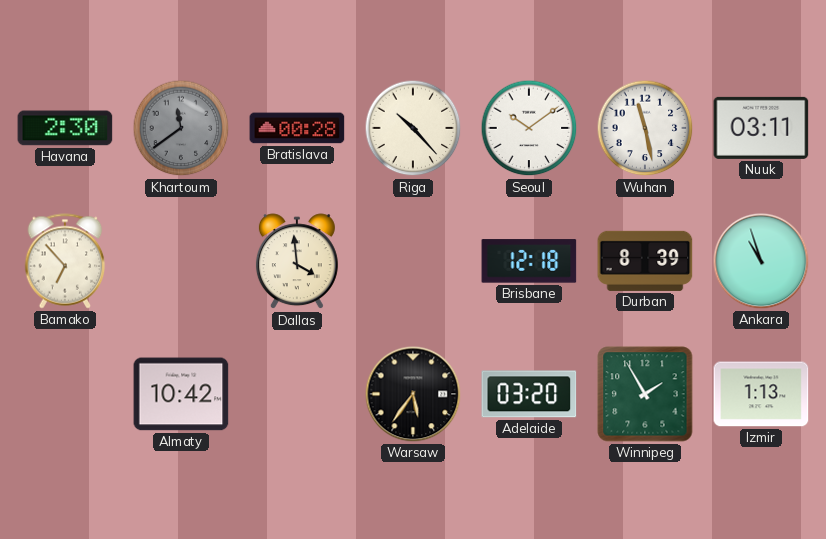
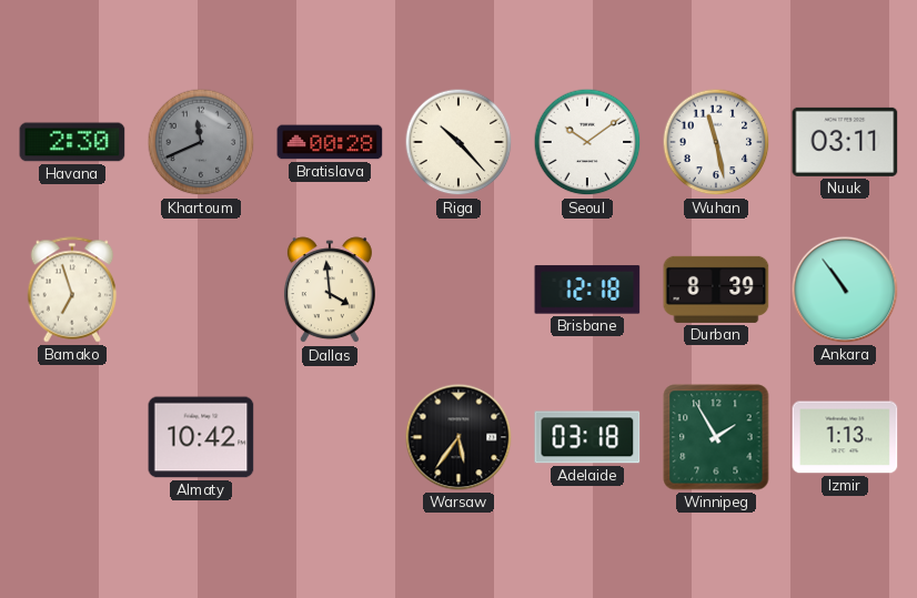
Khartoum: 11:39 -> 11:41 (201, 142)
Bamako: 6:53 -> 6:57 (72, 290)
Ankara: 10:57 -> 10:54 (845, 290)
Adelaide: 03:20 -> 03:18 (587, 437)
